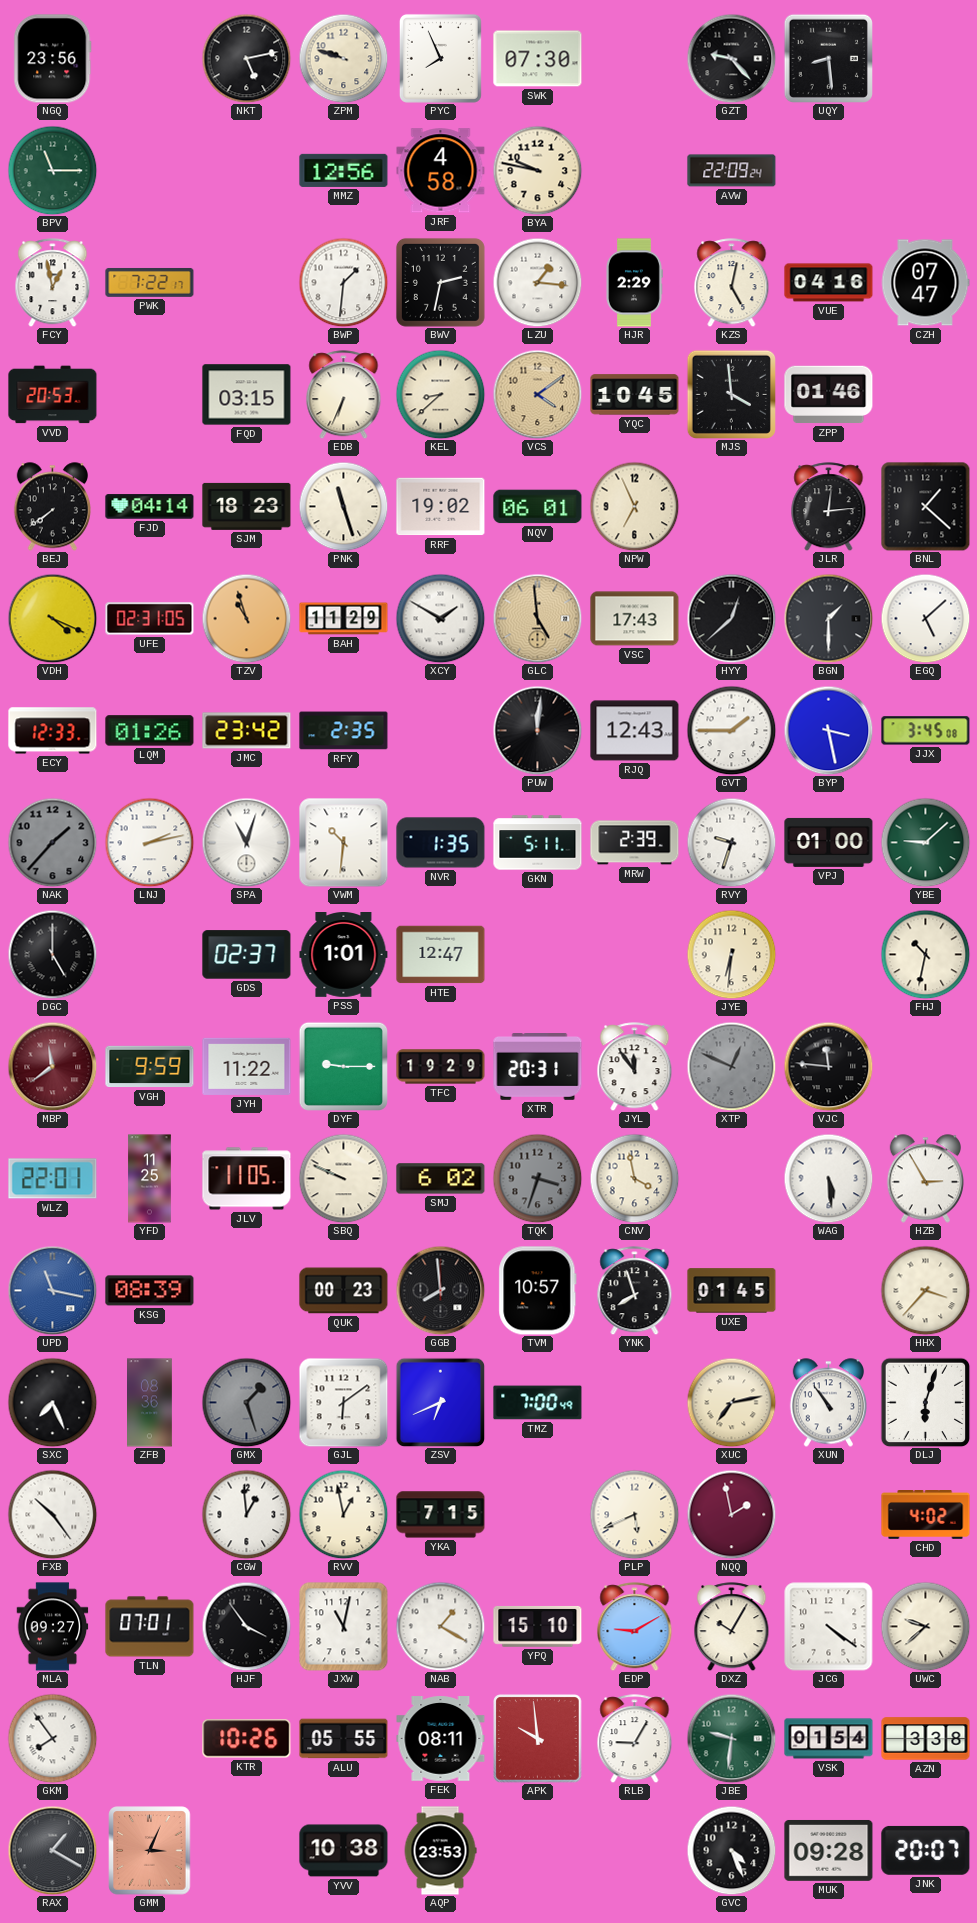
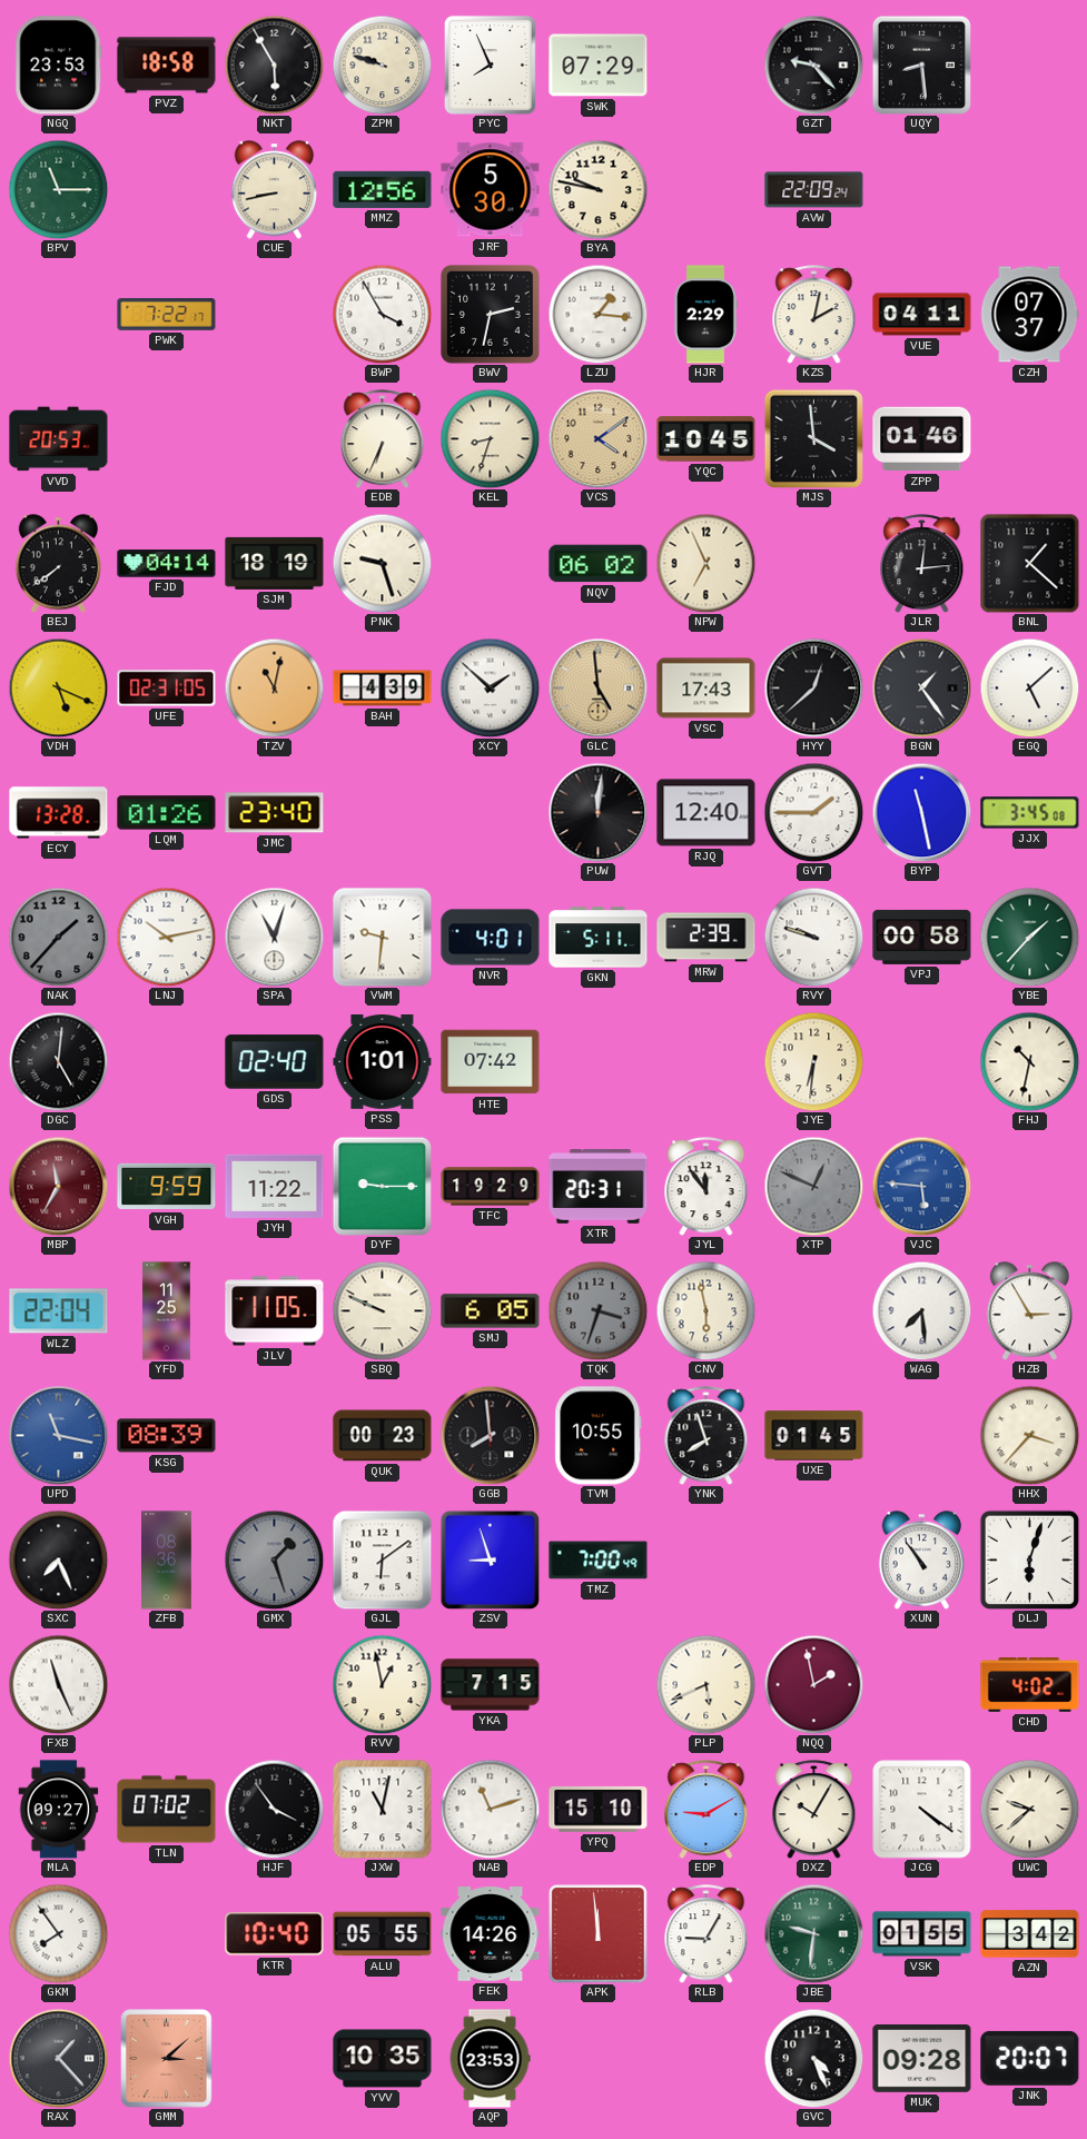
NGQ: 23:56 -> 23:53 (59, 66)
PVZ: none -> 18:58 (167, 66)
NKT: 5:13 -> 5:55 (274, 65)
SWK: 07:30 -> 07:29 (599, 66)
CUE: none -> 8:43 (274, 190)
JRF: 4:58 -> 5:30 (491, 190)
FCY: 12:58 -> none (53, 283)
BWP: 1:31 -> 3:55 (382, 314)
KZS: 5:02 -> 2:02 (814, 315)
VUE: 04:16 -> 04:11 (922, 315)
CZH: 07:47 -> 07:37 (1029, 315)
FQD: 03:15 -> none (247, 395)
KEL: 8:38 -> 8:33 (490, 438)
SJM: 18:23 -> 18:19 (275, 563)
PNK: 11:27 -> 9:27 (382, 563)
RRF: 19:02 -> none (441, 507)
NQV: 06:01 -> 06:02 (599, 564)
VDH: 4:19 -> 5:19 (58, 687)
TZV: 10:57 -> 11:02 (274, 687)
BAH: 11:29 -> 4:39 (383, 689)
XCY: 1:50 -> 1:52 (490, 687)
BGN: 1:30 -> 1:24 (921, 687)
ECY: 12:33 -> 13:28 (59, 813)
JMC: 23:42 -> 23:40 (275, 813)
RFY: 2:35 -> none (344, 731)
RJQ: 12:43 -> 12:40 (706, 813)
BYP: 3:28 -> 11:28 (921, 812)
LNJ: 2:13 -> 10:13 (166, 937)
VWM: 10:31 -> 9:31 (383, 938)
NVR: 1:35 -> 4:01 (491, 938)
RVY: 9:33 -> 9:48 (813, 937)
VPJ: 01:00 -> 00:58 (922, 937)
YBE: 9:08 -> 1:37 (1029, 937)
DGC: 5:00 -> 5:01 (58, 1061)
GDS: 02:37 -> 02:40 (275, 1062)
HTE: 12:47 -> 07:42 (491, 1062)
MBP: 11:39 -> 11:35 (58, 1186)
VJC: 11:46 -> 5:46 (921, 1186)
VJC dial: black -> blue (921, 1186)
WLZ: 22:01 -> 22:04 (59, 1311)
SMJ: 6:02 -> 6:05 (491, 1311)
CNV: 3:58 -> 5:58 (705, 1310)
WAG: 5:29 -> 7:29 (921, 1310)
TVM: 10:57 -> 10:55 (599, 1436)
ZSV: 6:41 -> 8:57 (490, 1559)
XUC: 7:13 -> none (731, 1402)
FXB: 10:24 -> 11:26 (58, 1684)
CGW: 12:59 -> none (246, 1514)
TLN: 07:01 -> 07:02 (167, 1810)
NAB: 1:20 -> 11:12 (490, 1809)
KTR: 10:26 -> 10:40 (275, 1934)
FEK: 08:11 -> 14:26 (491, 1934)
APK: 9:59 -> 11:59 (599, 1934)
VSK: 01:54 -> 01:55 (922, 1934)
AZN: 3:38 -> 3:42 (1030, 1934)
RAX: 1:20 -> 1:23 (58, 2058)
GMM: 3:04 -> 3:08 (167, 2059)
YVV: 10:38 -> 10:35 (383, 2059)
